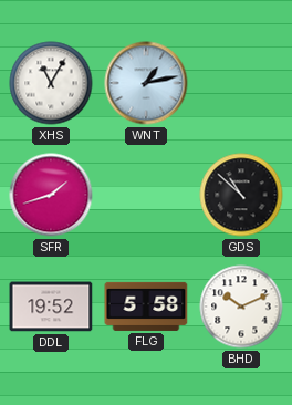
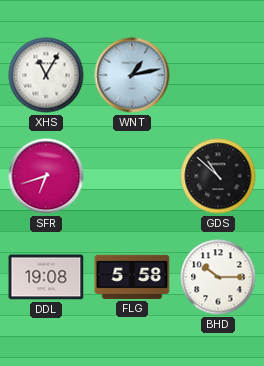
SFR: 1:42 -> 6:42 (46, 176)
DDL: 19:52 -> 19:08 (46, 277)
BHD: 10:11 -> 10:15 (218, 277)
